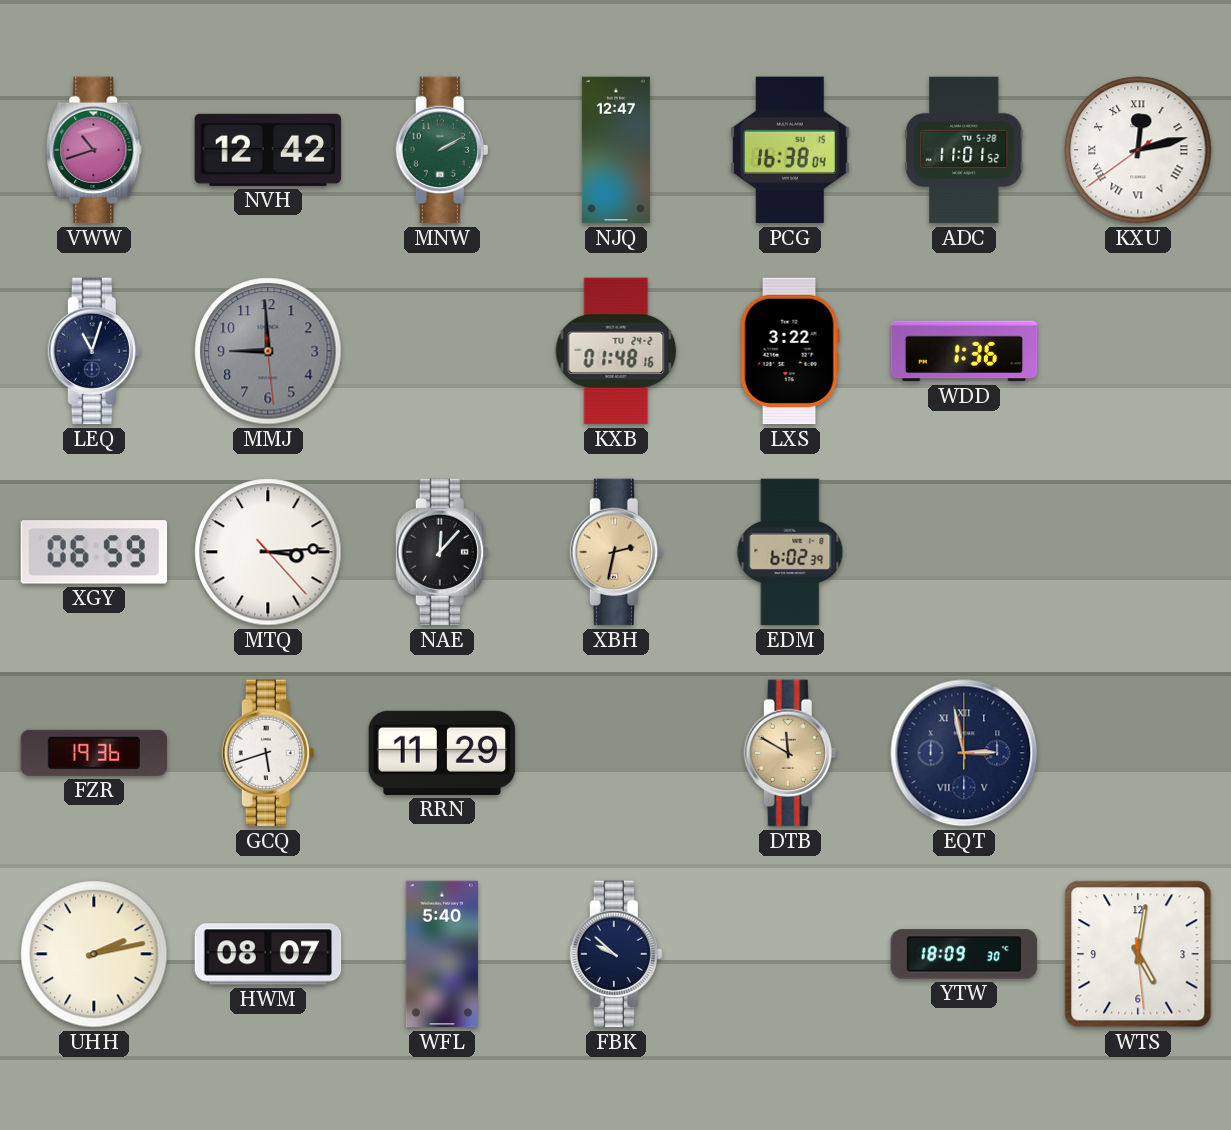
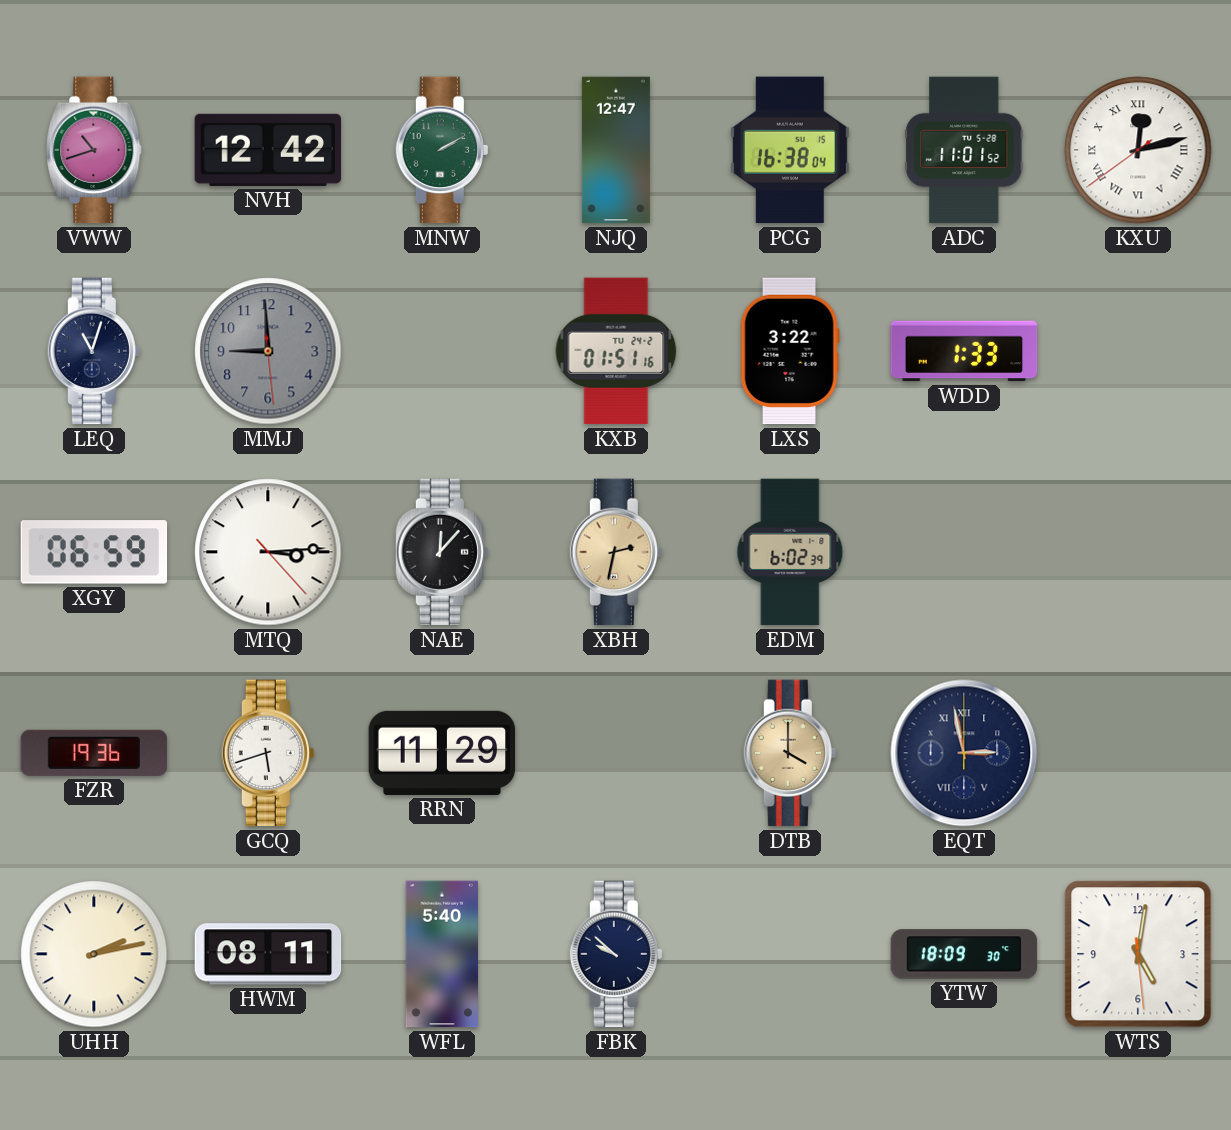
KXB: 01:48 -> 01:51 (616, 351)
WDD: 1:36 -> 1:33 (964, 351)
DTB: 11:50 -> 4:00 (790, 753)
HWM: 08:07 -> 08:11 (268, 954)
